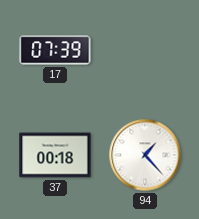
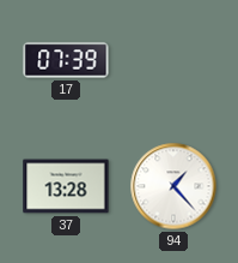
37: 00:18 -> 13:28 (66, 186)
